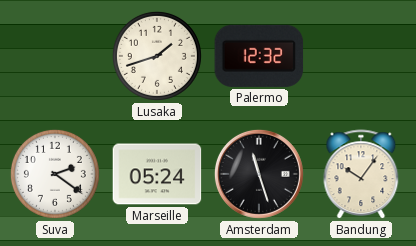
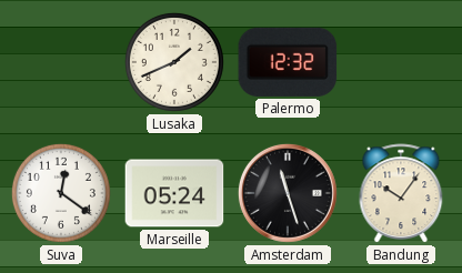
Lusaka: 1:42 -> 1:41 (174, 62)
Suva: 2:21 -> 12:21 (61, 193)
